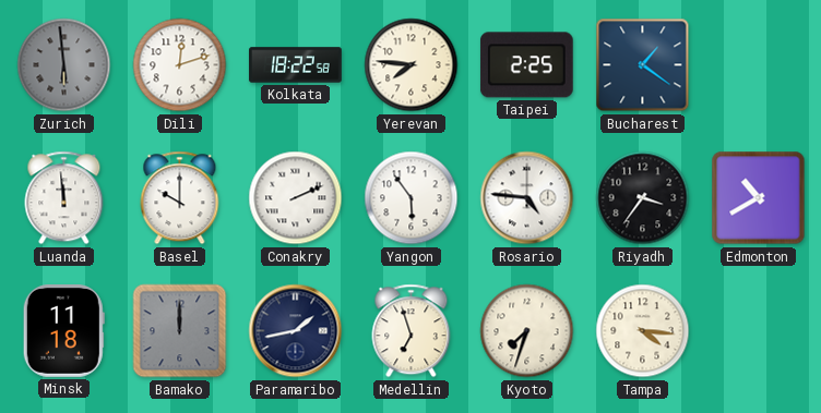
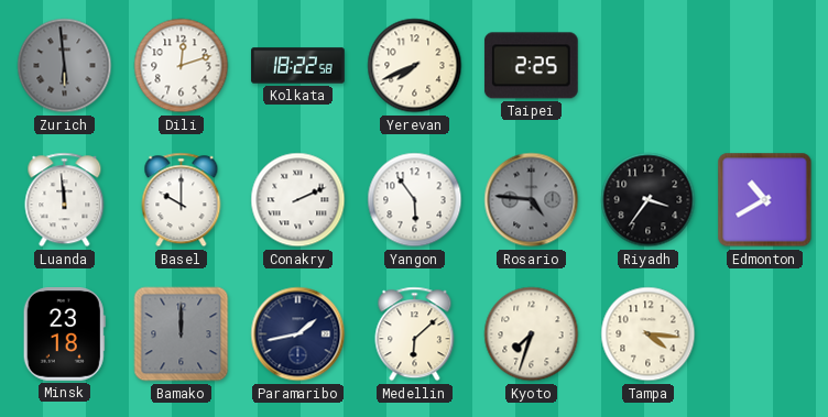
Yerevan: 7:46 -> 7:41 (415, 66)
Bucharest: 1:21 -> none (643, 65)
Rosario dial: white -> grey (532, 200)
Minsk: 11:18 -> 23:18 (64, 334)
Medellin: 6:57 -> 6:08 (415, 334)
